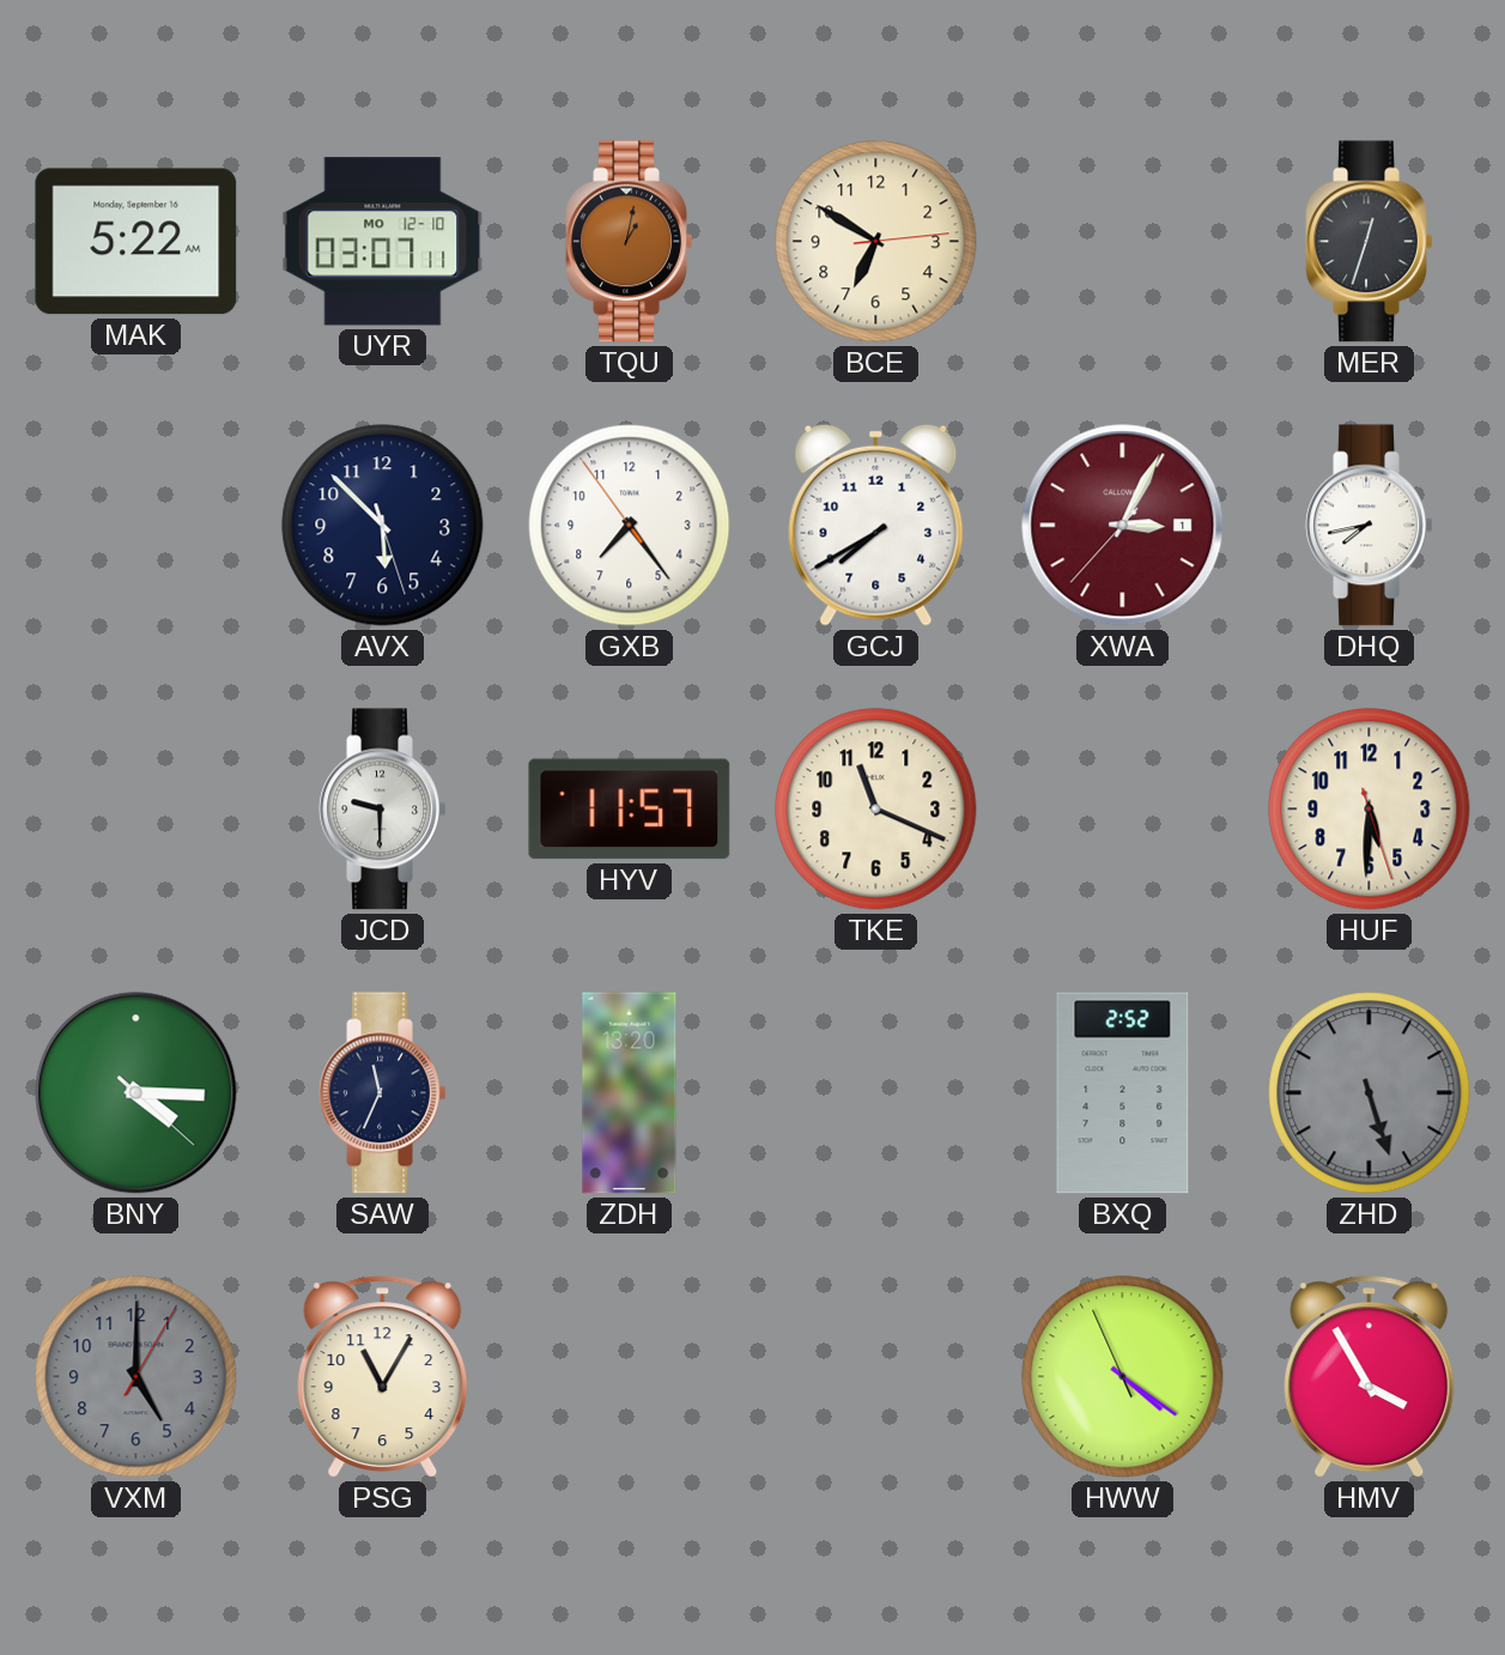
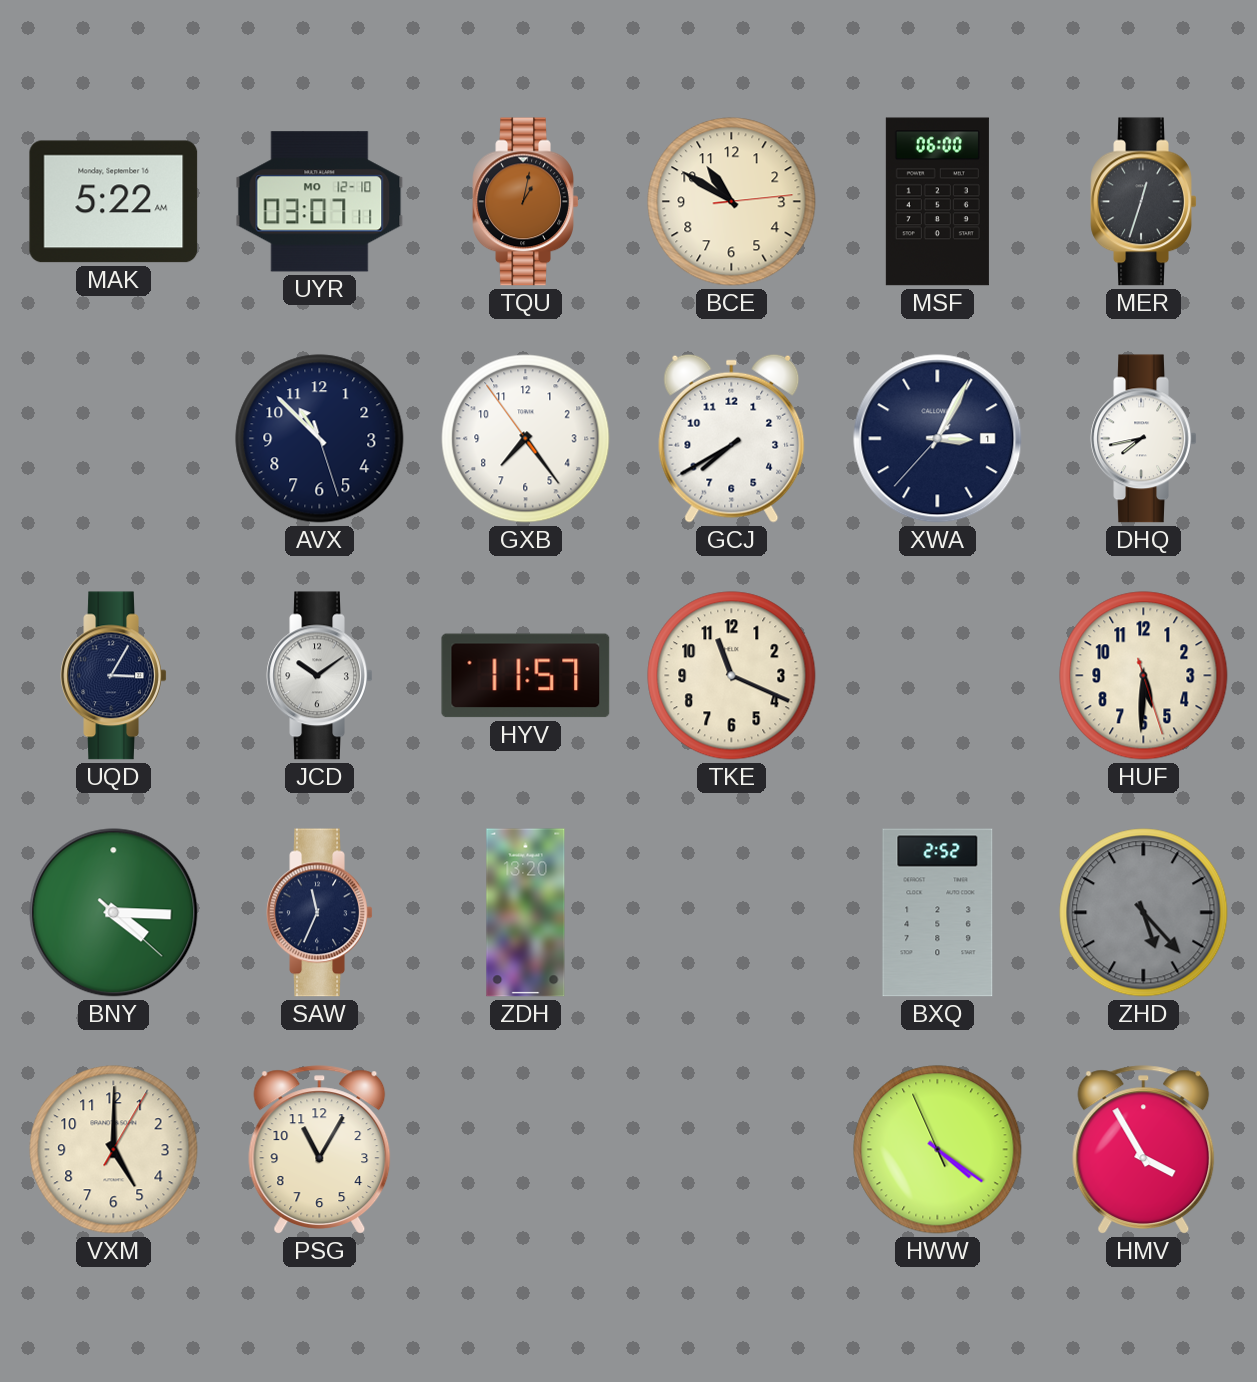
BCE: 6:50 -> 10:50 (732, 202)
MSF: none -> 06:00 (937, 202)
AVX: 5:52 -> 10:52 (320, 439)
XWA dial: burgundy -> navy (938, 439)
UQD: none -> 3:05 (114, 676)
JCD: 9:30 -> 10:09 (320, 676)
ZHD: 5:27 -> 5:23 (1144, 913)
VXM dial: grey -> cream (114, 1150)
